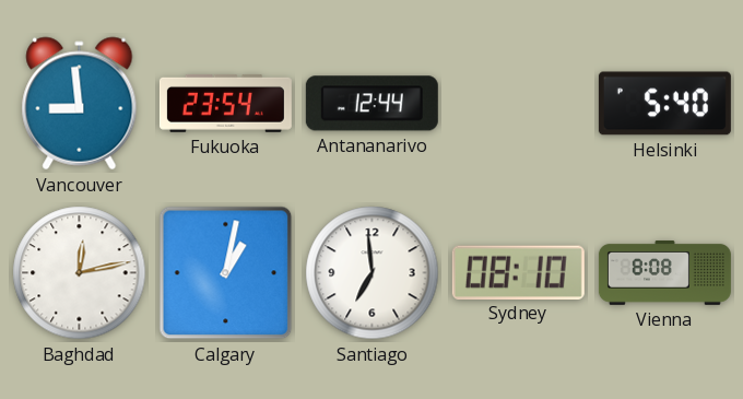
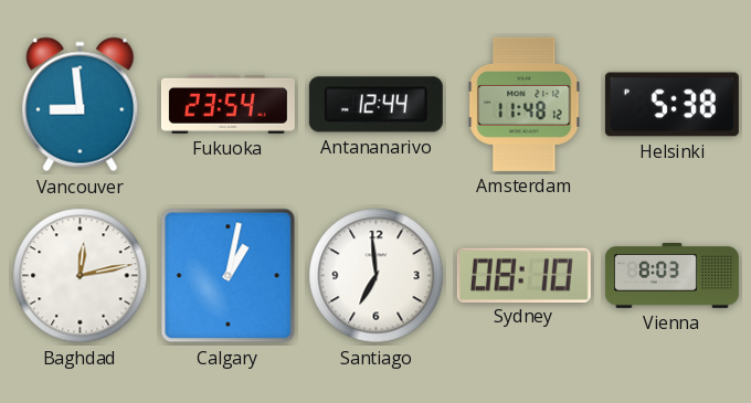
Amsterdam: none -> 11:48 (525, 104)
Helsinki: 5:40 -> 5:38 (671, 105)
Vienna: 8:08 -> 8:03 (671, 276)
